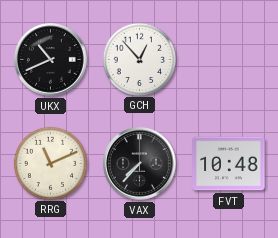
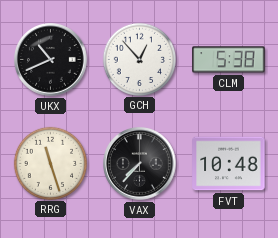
CLM: none -> 5:38 (229, 60)
RRG: 11:11 -> 11:27 (50, 163)
